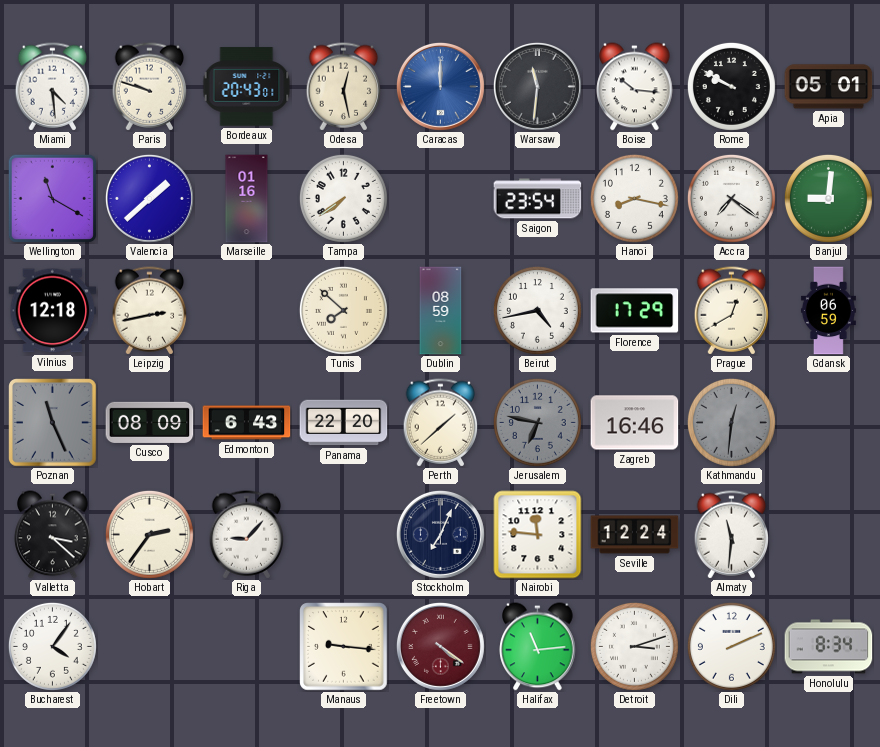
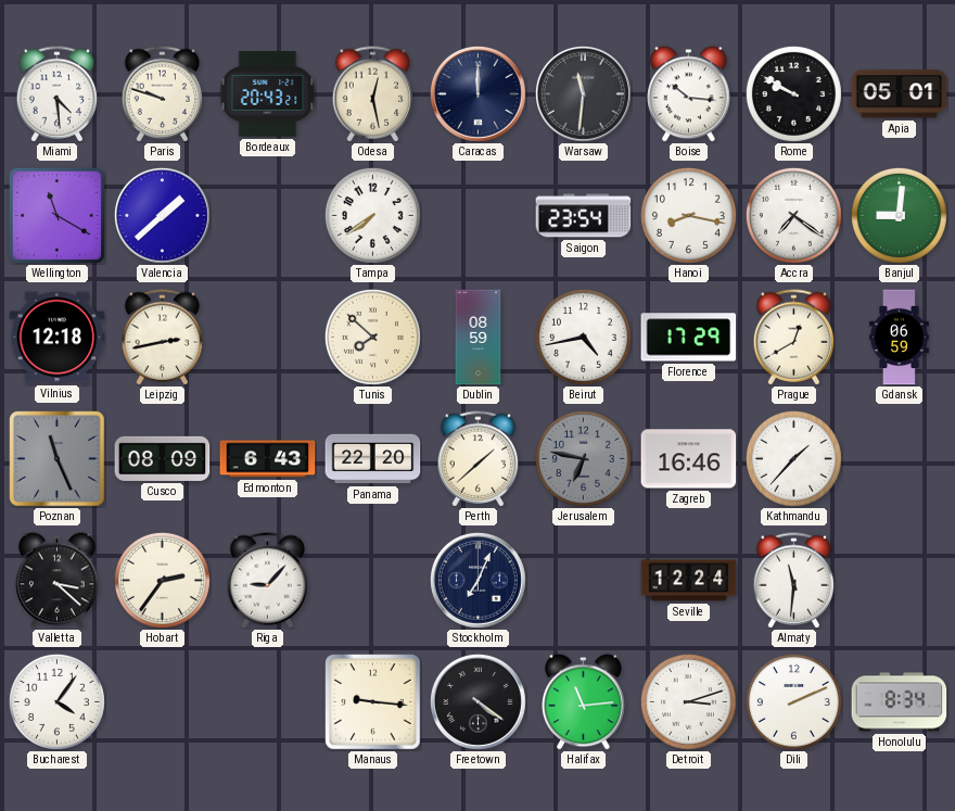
Bordeaux: 20:43:01 -> 20:43:21 (268, 94)
Caracas dial: blue -> navy (477, 93)
Marseille: 01:16 -> none (247, 199)
Kathmandu: 12:31 -> 1:37 (793, 458)
Kathmandu dial: grey -> white (793, 458)
Nairobi: 11:46 -> none (538, 535)
Freetown dial: burgundy -> black (477, 701)
